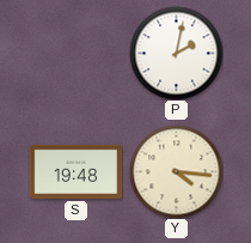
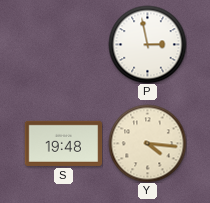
P: 2:02 -> 2:58 (147, 44)
